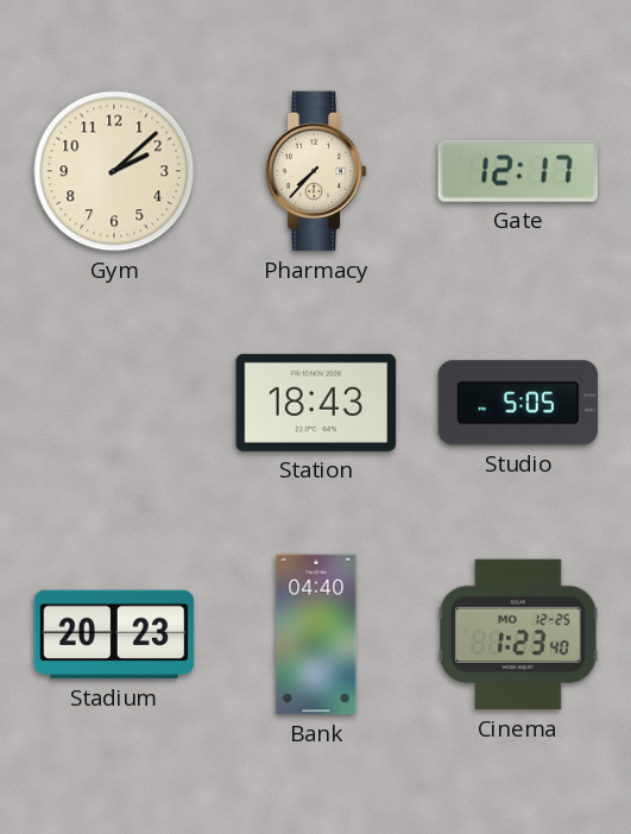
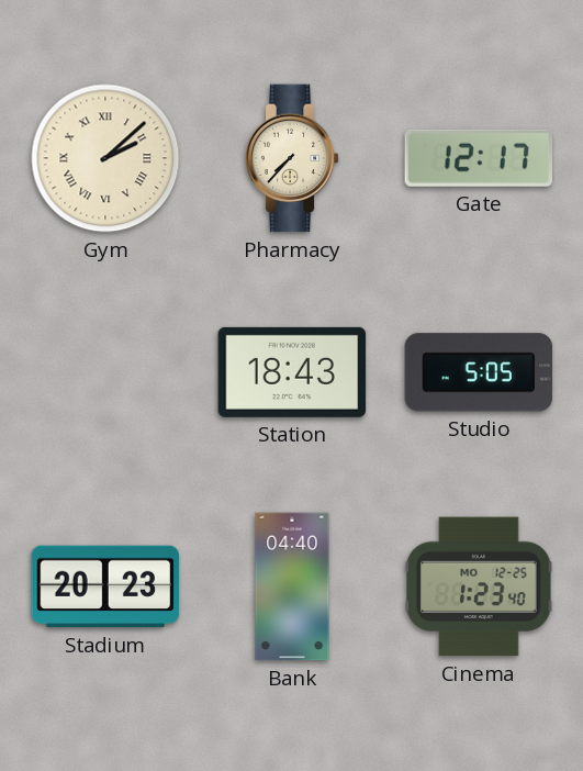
Gym numerals: Arabic -> Roman (105, 158)
